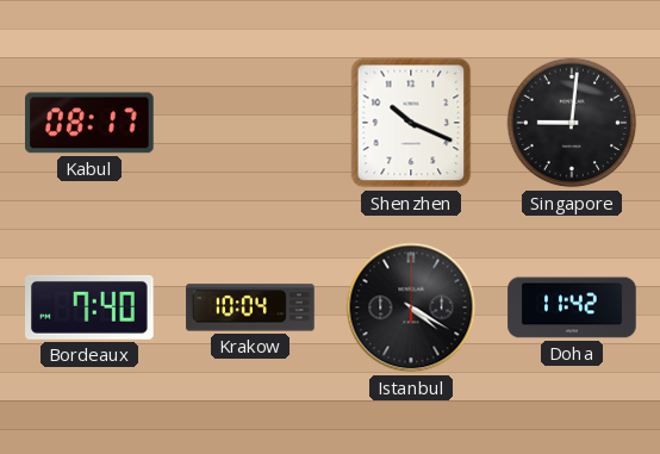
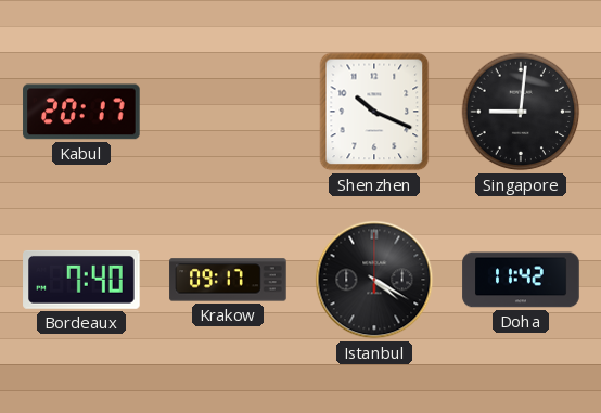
Kabul: 08:17 -> 20:17 (81, 112)
Krakow: 10:04 -> 09:17 (228, 280)
